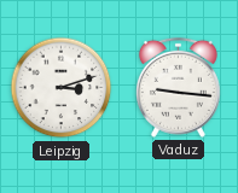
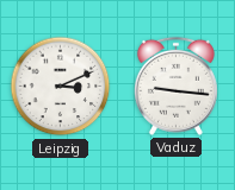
Leipzig: 3:12 -> 3:11 (61, 87)
